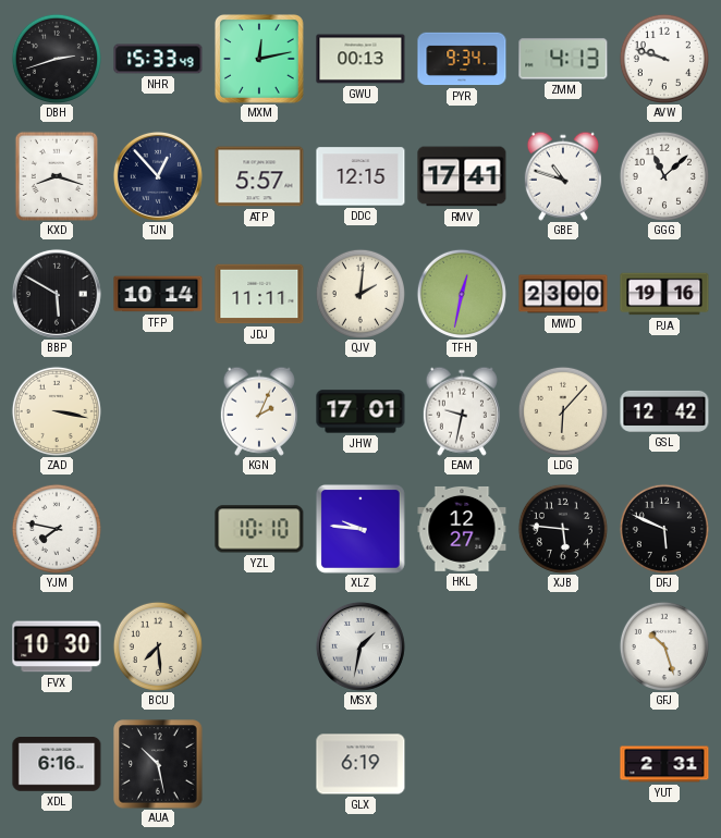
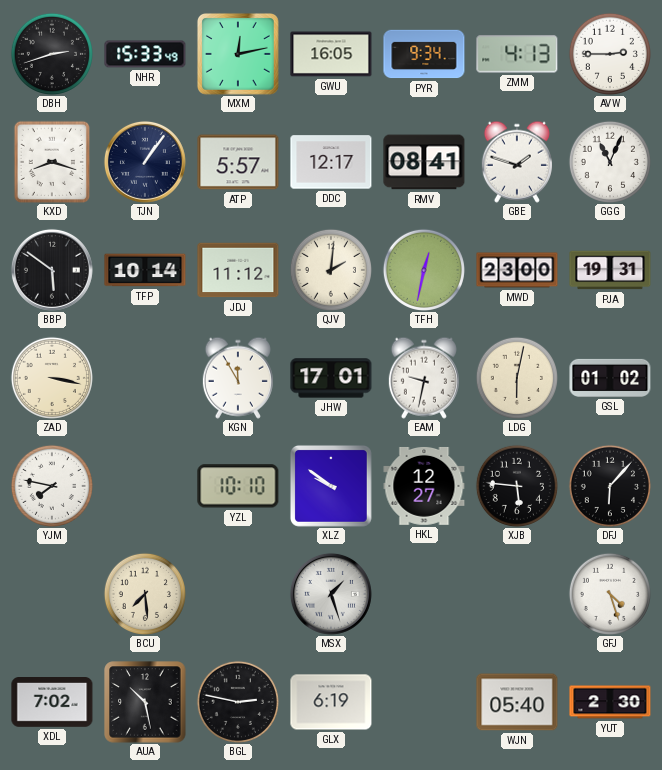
GWU: 00:13 -> 16:05 (331, 54)
AVW: 9:48 -> 2:45 (610, 54)
TJN: 12:53 -> 1:06 (145, 162)
DDC: 12:15 -> 12:17 (331, 162)
RMV: 17:41 -> 08:41 (424, 162)
GBE: 10:48 -> 1:48 (517, 162)
GGG: 11:08 -> 11:04 (610, 162)
BBP: 5:50 -> 5:51 (52, 270)
JDJ: 11:11 -> 11:12 (238, 270)
PJA: 19:16 -> 19:31 (610, 270)
KGN: 2:04 -> 11:55 (238, 378)
LDG: 6:07 -> 6:02 (517, 378)
GSL: 12:42 -> 01:02 (610, 378)
XLZ: 9:46 -> 9:51 (331, 486)
DFJ: 5:49 -> 6:07 (610, 486)
FVX: 10:30 -> none (57, 646)
MSX: 1:32 -> 1:27 (331, 594)
GFJ: 10:27 -> 4:27 (610, 594)
XDL: 6:16 -> 7:02 (52, 703)
BGL: none -> 2:47 (238, 702)
WJN: none -> 05:40 (517, 702)
YUT: 2:31 -> 2:30 (610, 702)
